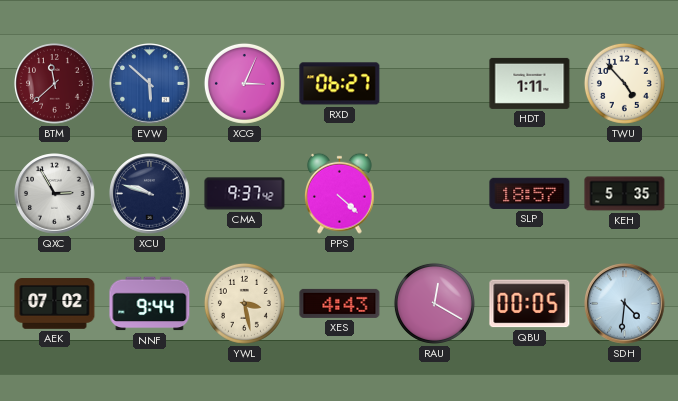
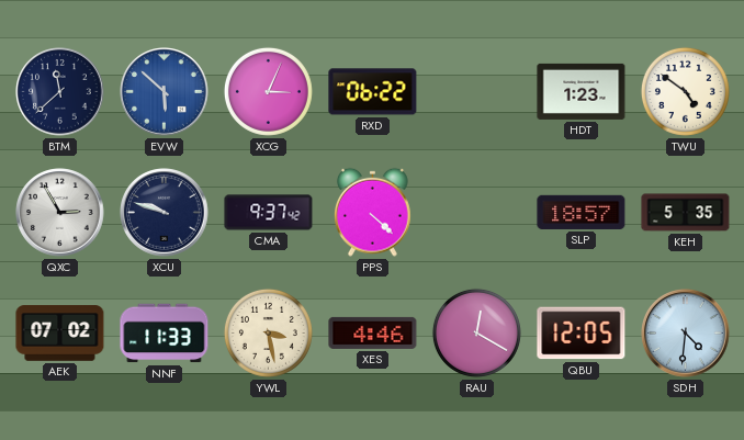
BTM dial: burgundy -> navy (60, 92)
RXD: 06:27 -> 06:22 (373, 92)
HDT: 1:11 -> 1:23 (582, 91)
TWU: 4:53 -> 4:51 (685, 91)
NNF: 9:44 -> 11:33 (165, 334)
XES: 4:43 -> 4:46 (373, 332)
QBU: 00:05 -> 12:05 (582, 334)
